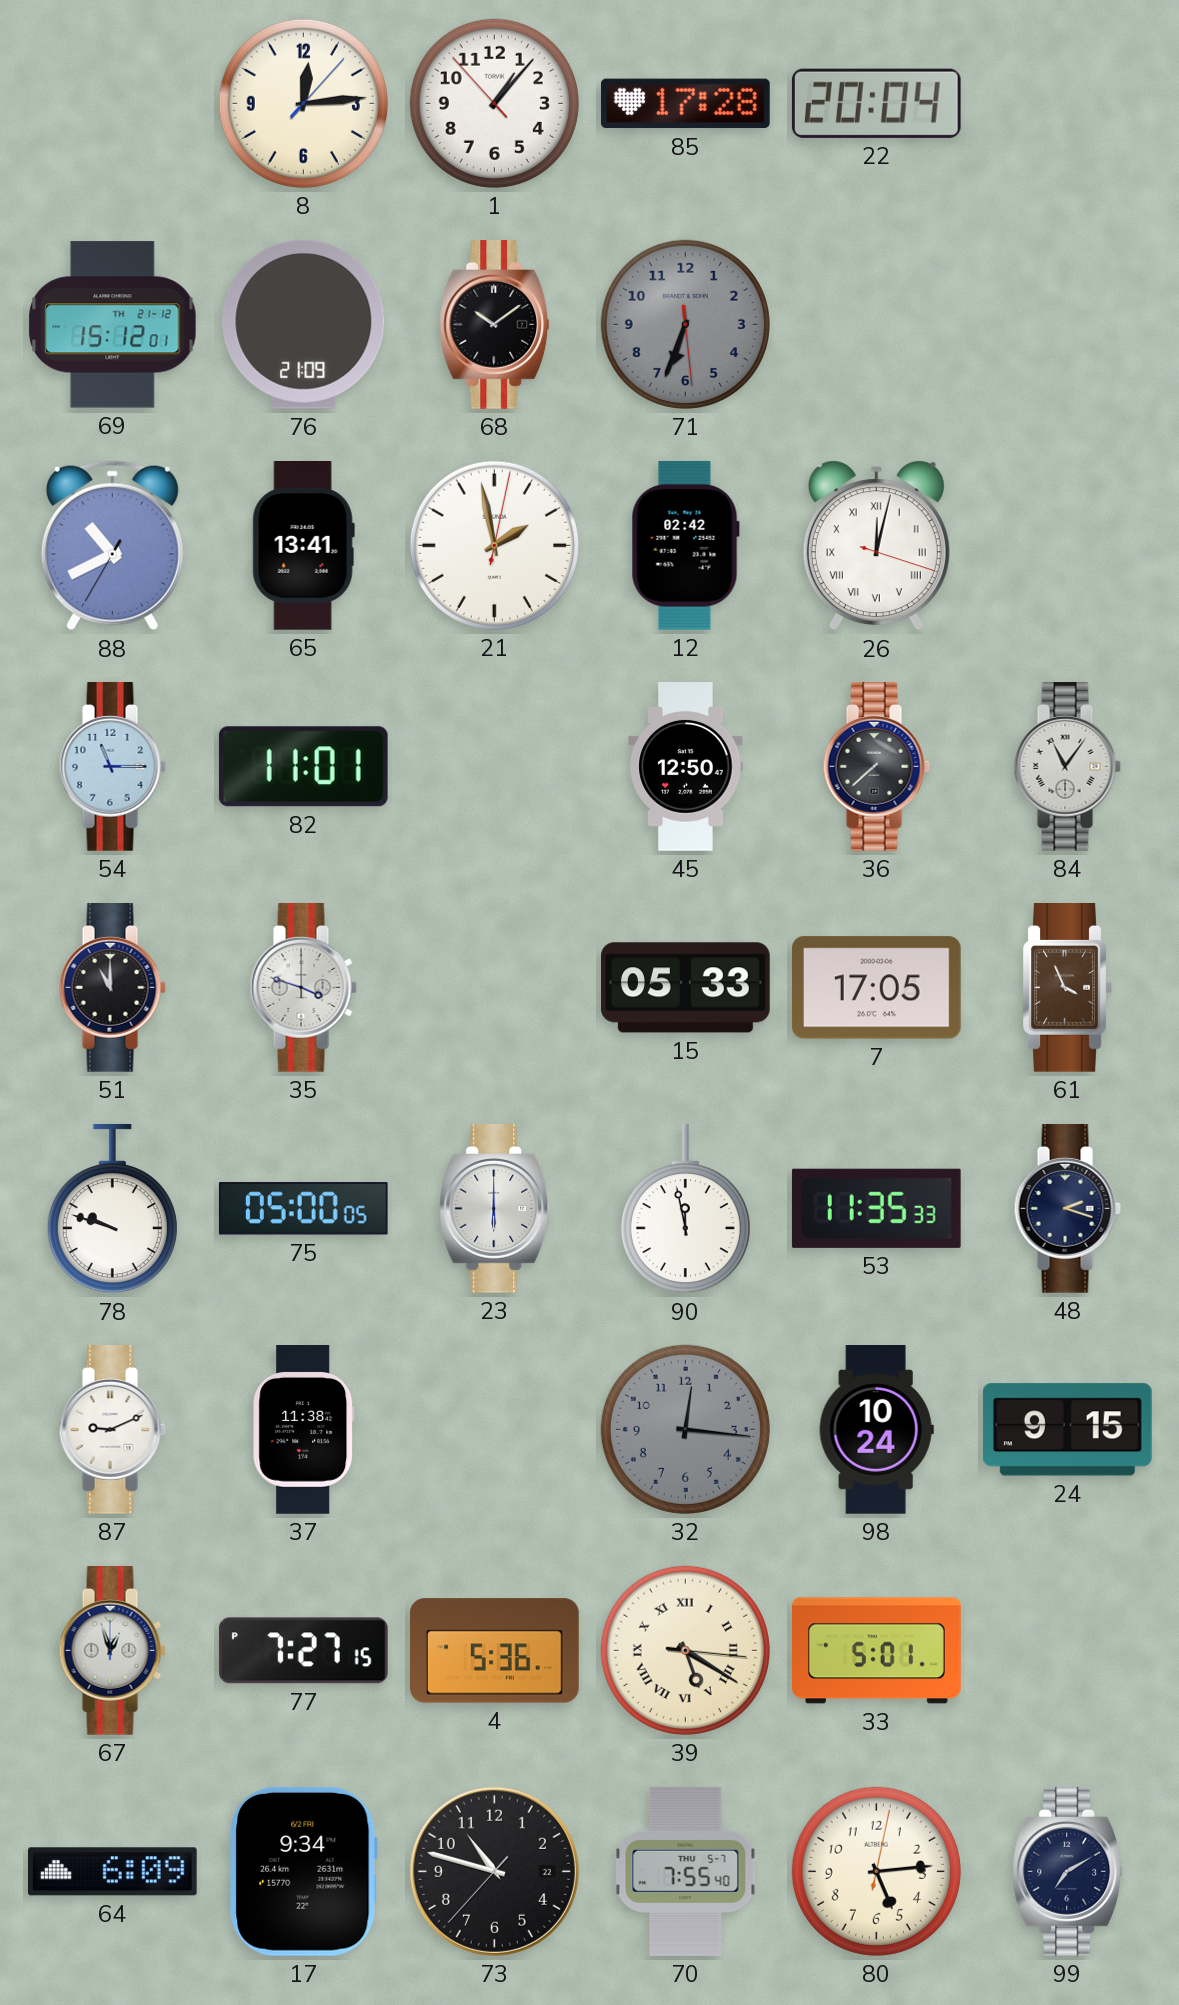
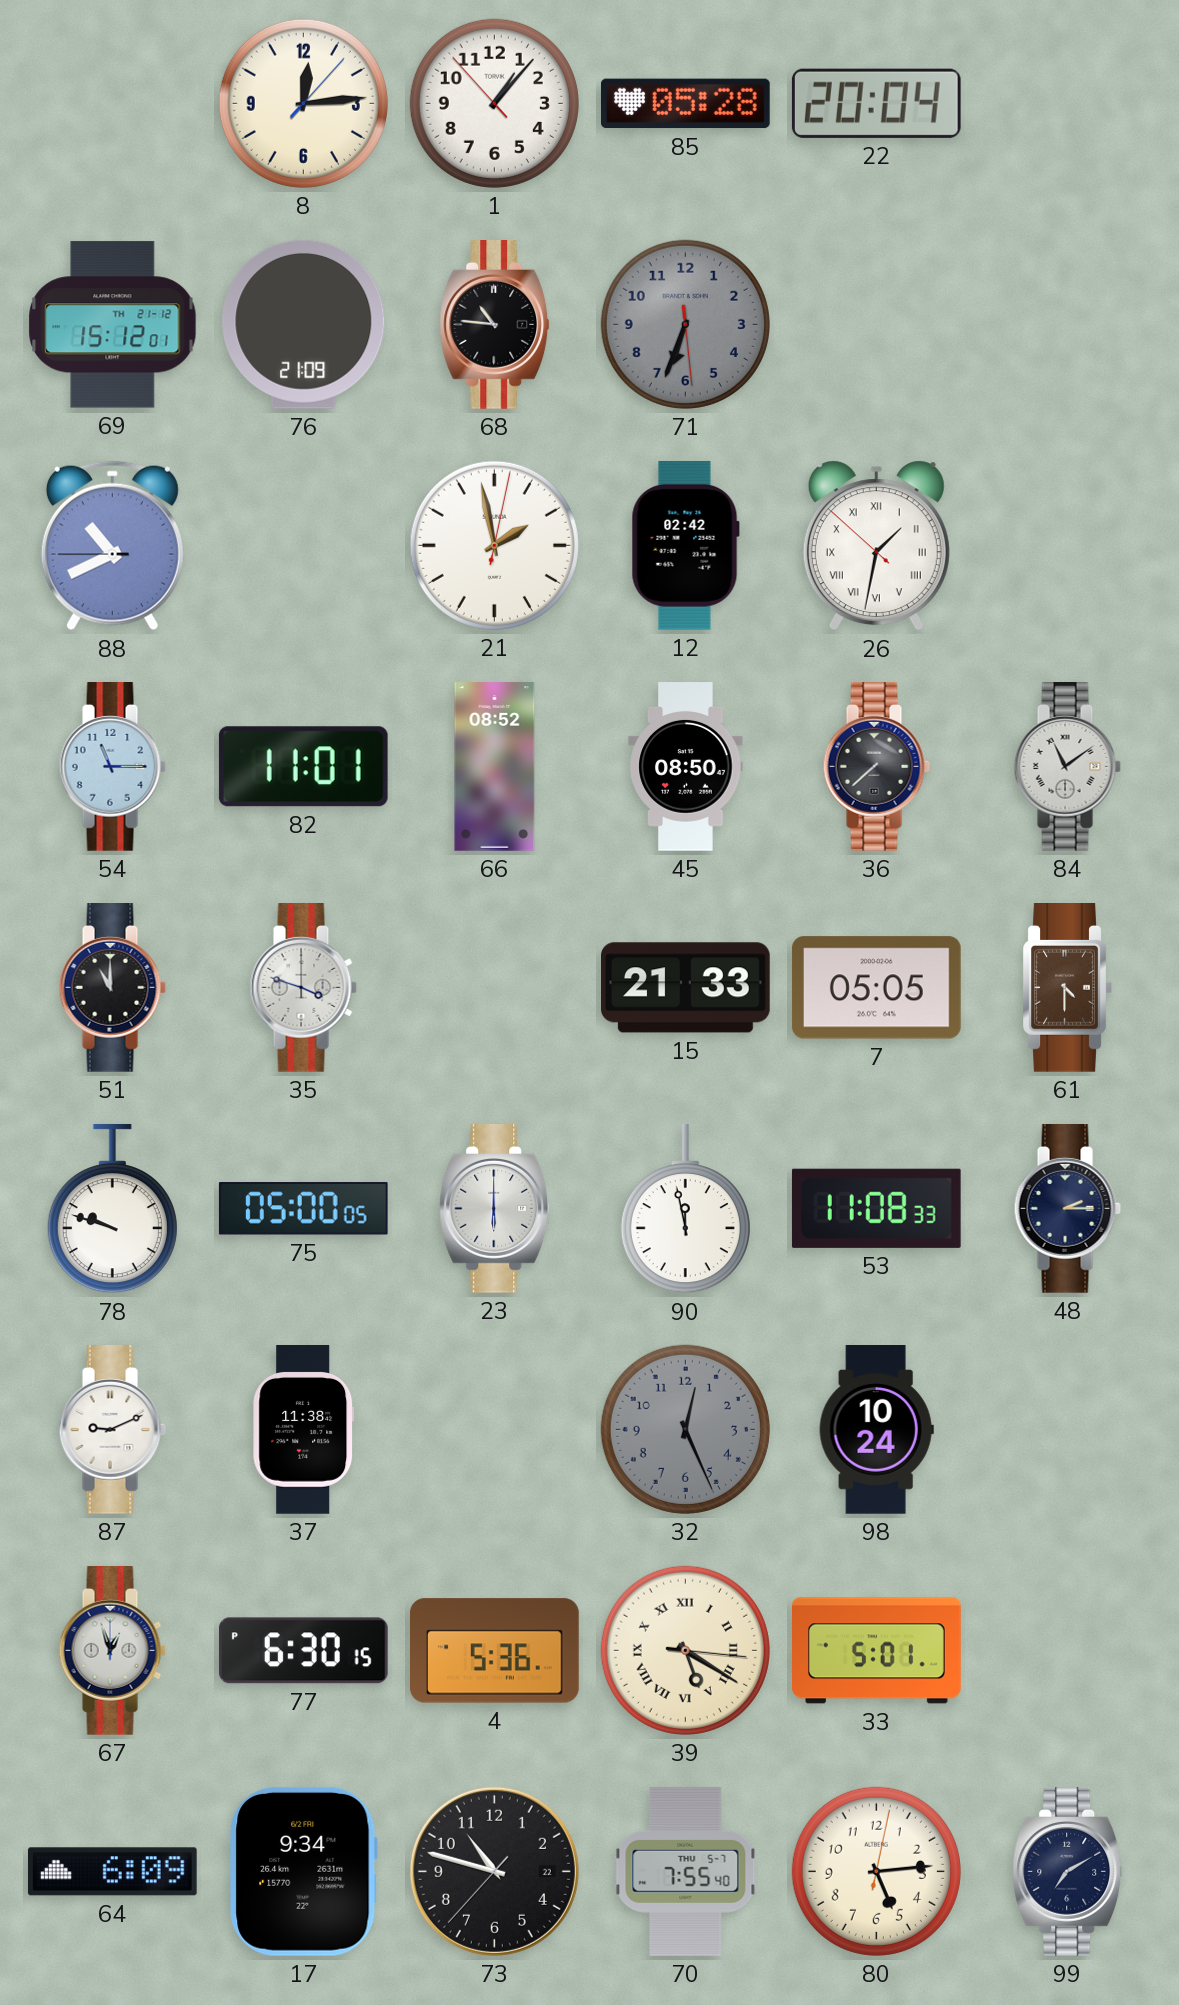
85: 17:28 -> 05:28 (685, 104)
68: 10:09 -> 10:46 (495, 325)
88: 10:40:35 -> 10:40:45 (112, 546)
65: 13:41 -> none (303, 546)
26: 12:02 -> 1:31 (876, 546)
66: none -> 08:52 (495, 767)
45: 12:50 -> 08:50 (686, 767)
84: 11:06 -> 11:09 (1067, 767)
15: 05:33 -> 21:33 (686, 988)
7: 17:05 -> 05:05 (876, 988)
61: 3:56 -> 4:30 (1067, 988)
53: 11:35 -> 11:08 (876, 1208)
48: 2:18 -> 2:15 (1067, 1209)
32: 12:16 -> 12:26 (685, 1429)
24: 9:15 -> none (1067, 1430)
77: 7:27 -> 6:30 (303, 1651)
